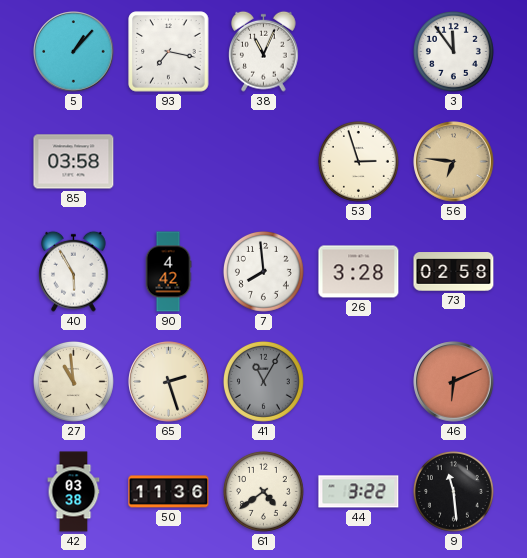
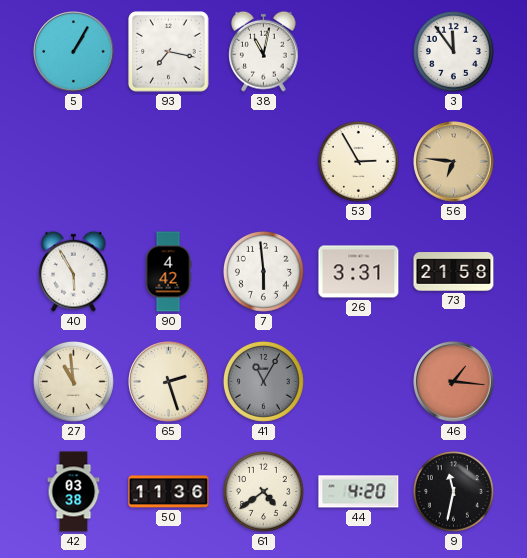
5: 1:07 -> 1:05 (74, 52)
38: 11:04 -> 11:02 (264, 51)
85: 03:58 -> none (74, 162)
53: 2:57 -> 2:55 (358, 161)
7: 7:59 -> 5:59 (263, 271)
26: 3:28 -> 3:31 (359, 272)
73: 02:58 -> 21:58 (454, 272)
46: 6:11 -> 1:16 (454, 382)
44: 3:22 -> 4:20 (359, 492)
9: 11:29 -> 11:32 (453, 491)
